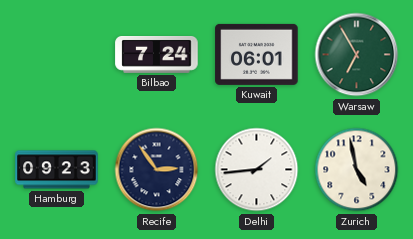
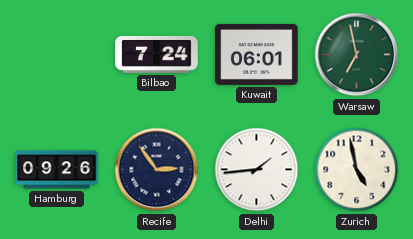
Warsaw: 6:55 -> 6:58 (357, 55)
Hamburg: 09:23 -> 09:26 (57, 170)
